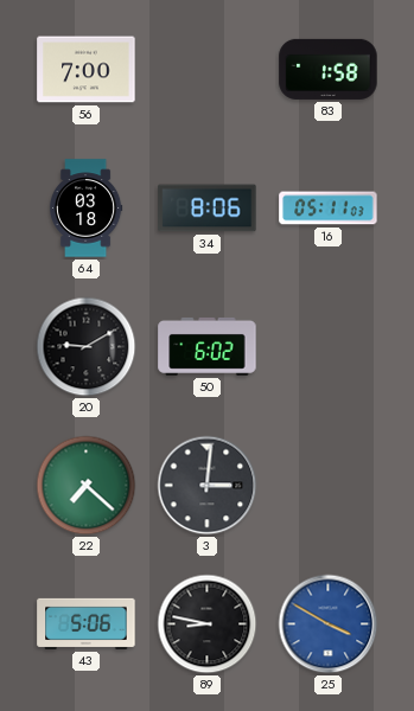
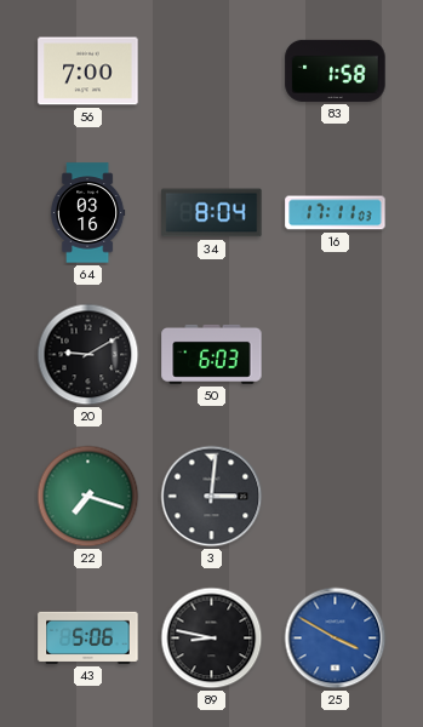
64: 03:18 -> 03:16 (87, 213)
34: 8:06 -> 8:04 (212, 213)
16: 05:11 -> 17:11 (336, 213)
50: 6:02 -> 6:03 (212, 354)
22: 7:22 -> 7:18 (88, 497)
